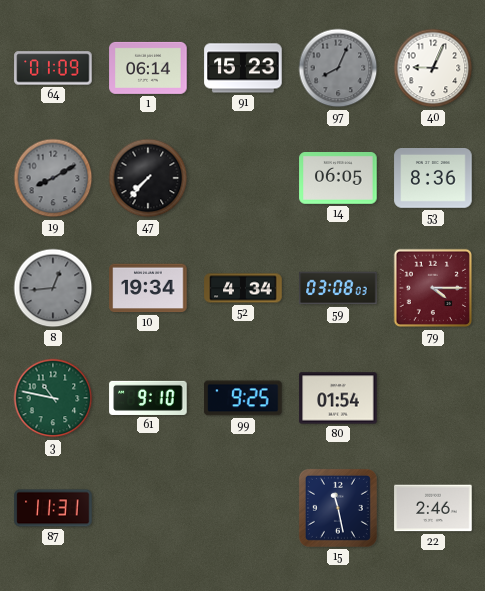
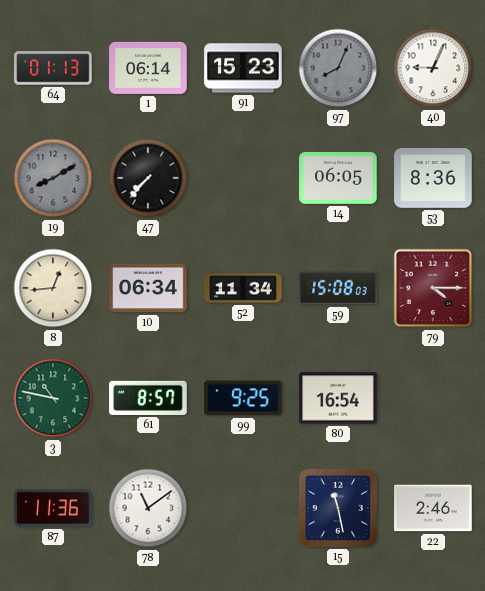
64: 01:09 -> 01:13 (53, 68)
8 dial: grey -> cream (53, 288)
10: 19:34 -> 06:34 (148, 288)
52: 4:34 -> 11:34 (243, 288)
59: 03:08 -> 15:08 (338, 288)
61: 9:10 -> 8:57 (148, 398)
80: 01:54 -> 16:54 (338, 398)
87: 11:31 -> 11:36 (53, 508)
78: none -> 11:09 (148, 508)
